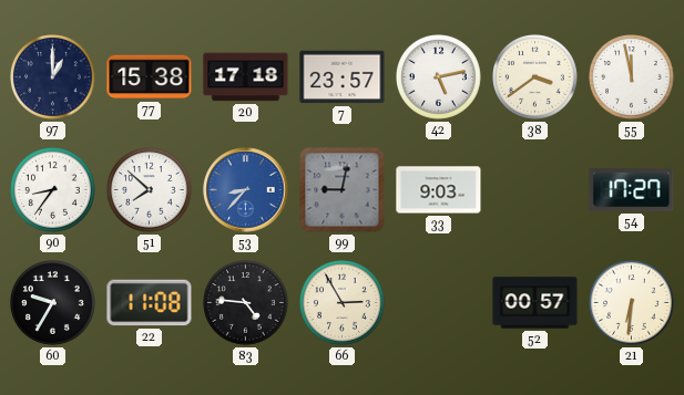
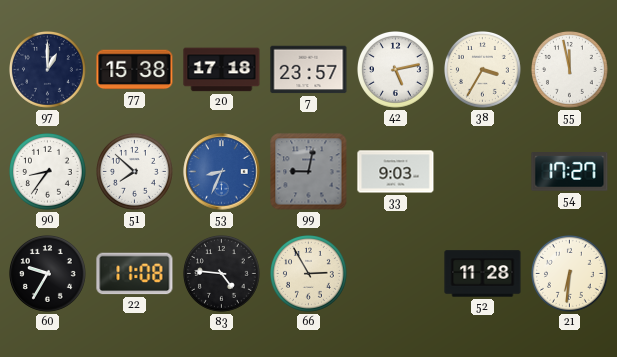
38: 3:39 -> 3:35 (483, 70)
53: 8:37 -> 8:34 (222, 172)
52: 00:57 -> 11:28 (483, 274)
